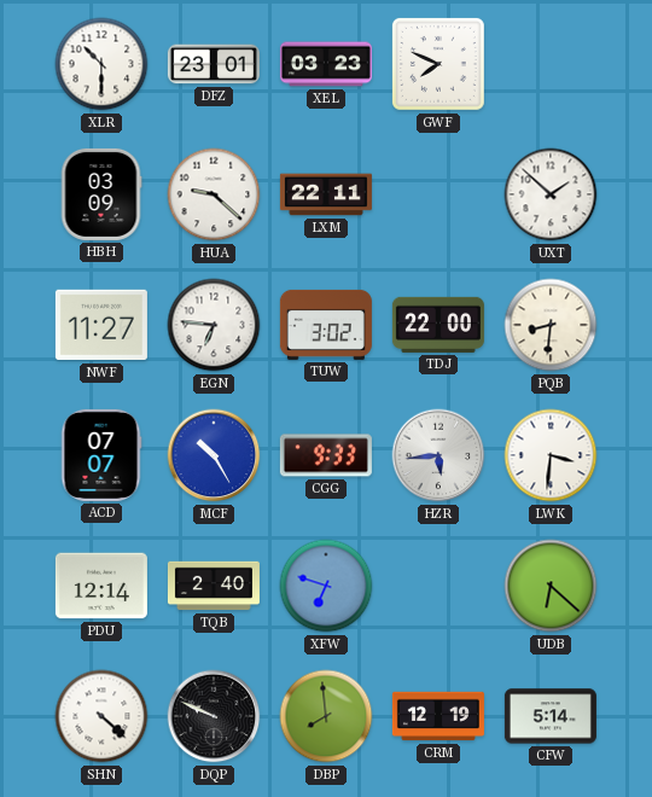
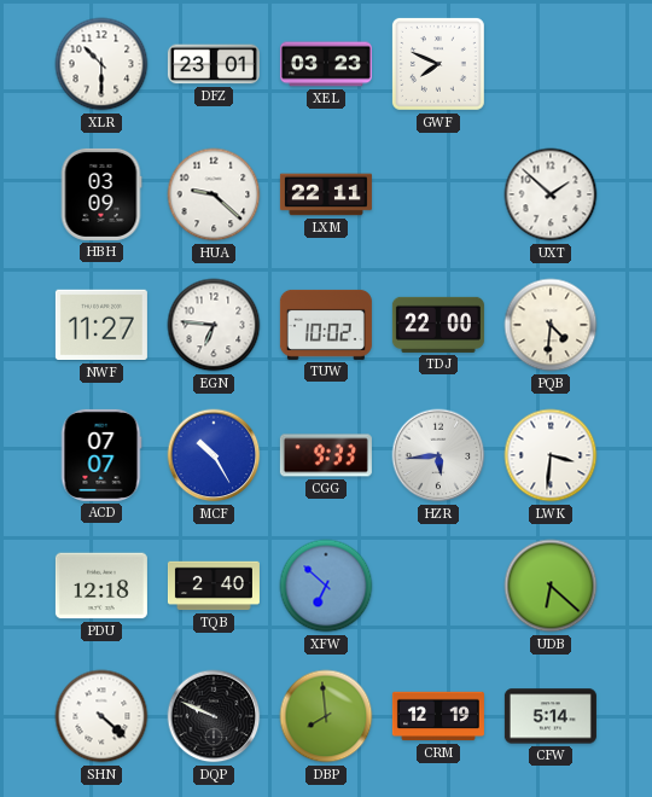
TUW: 3:02 -> 10:02 (326, 325)
PQB: 8:31 -> 4:31 (551, 325)
PDU: 12:14 -> 12:18 (101, 586)
XFW: 6:48 -> 6:52 (326, 586)
